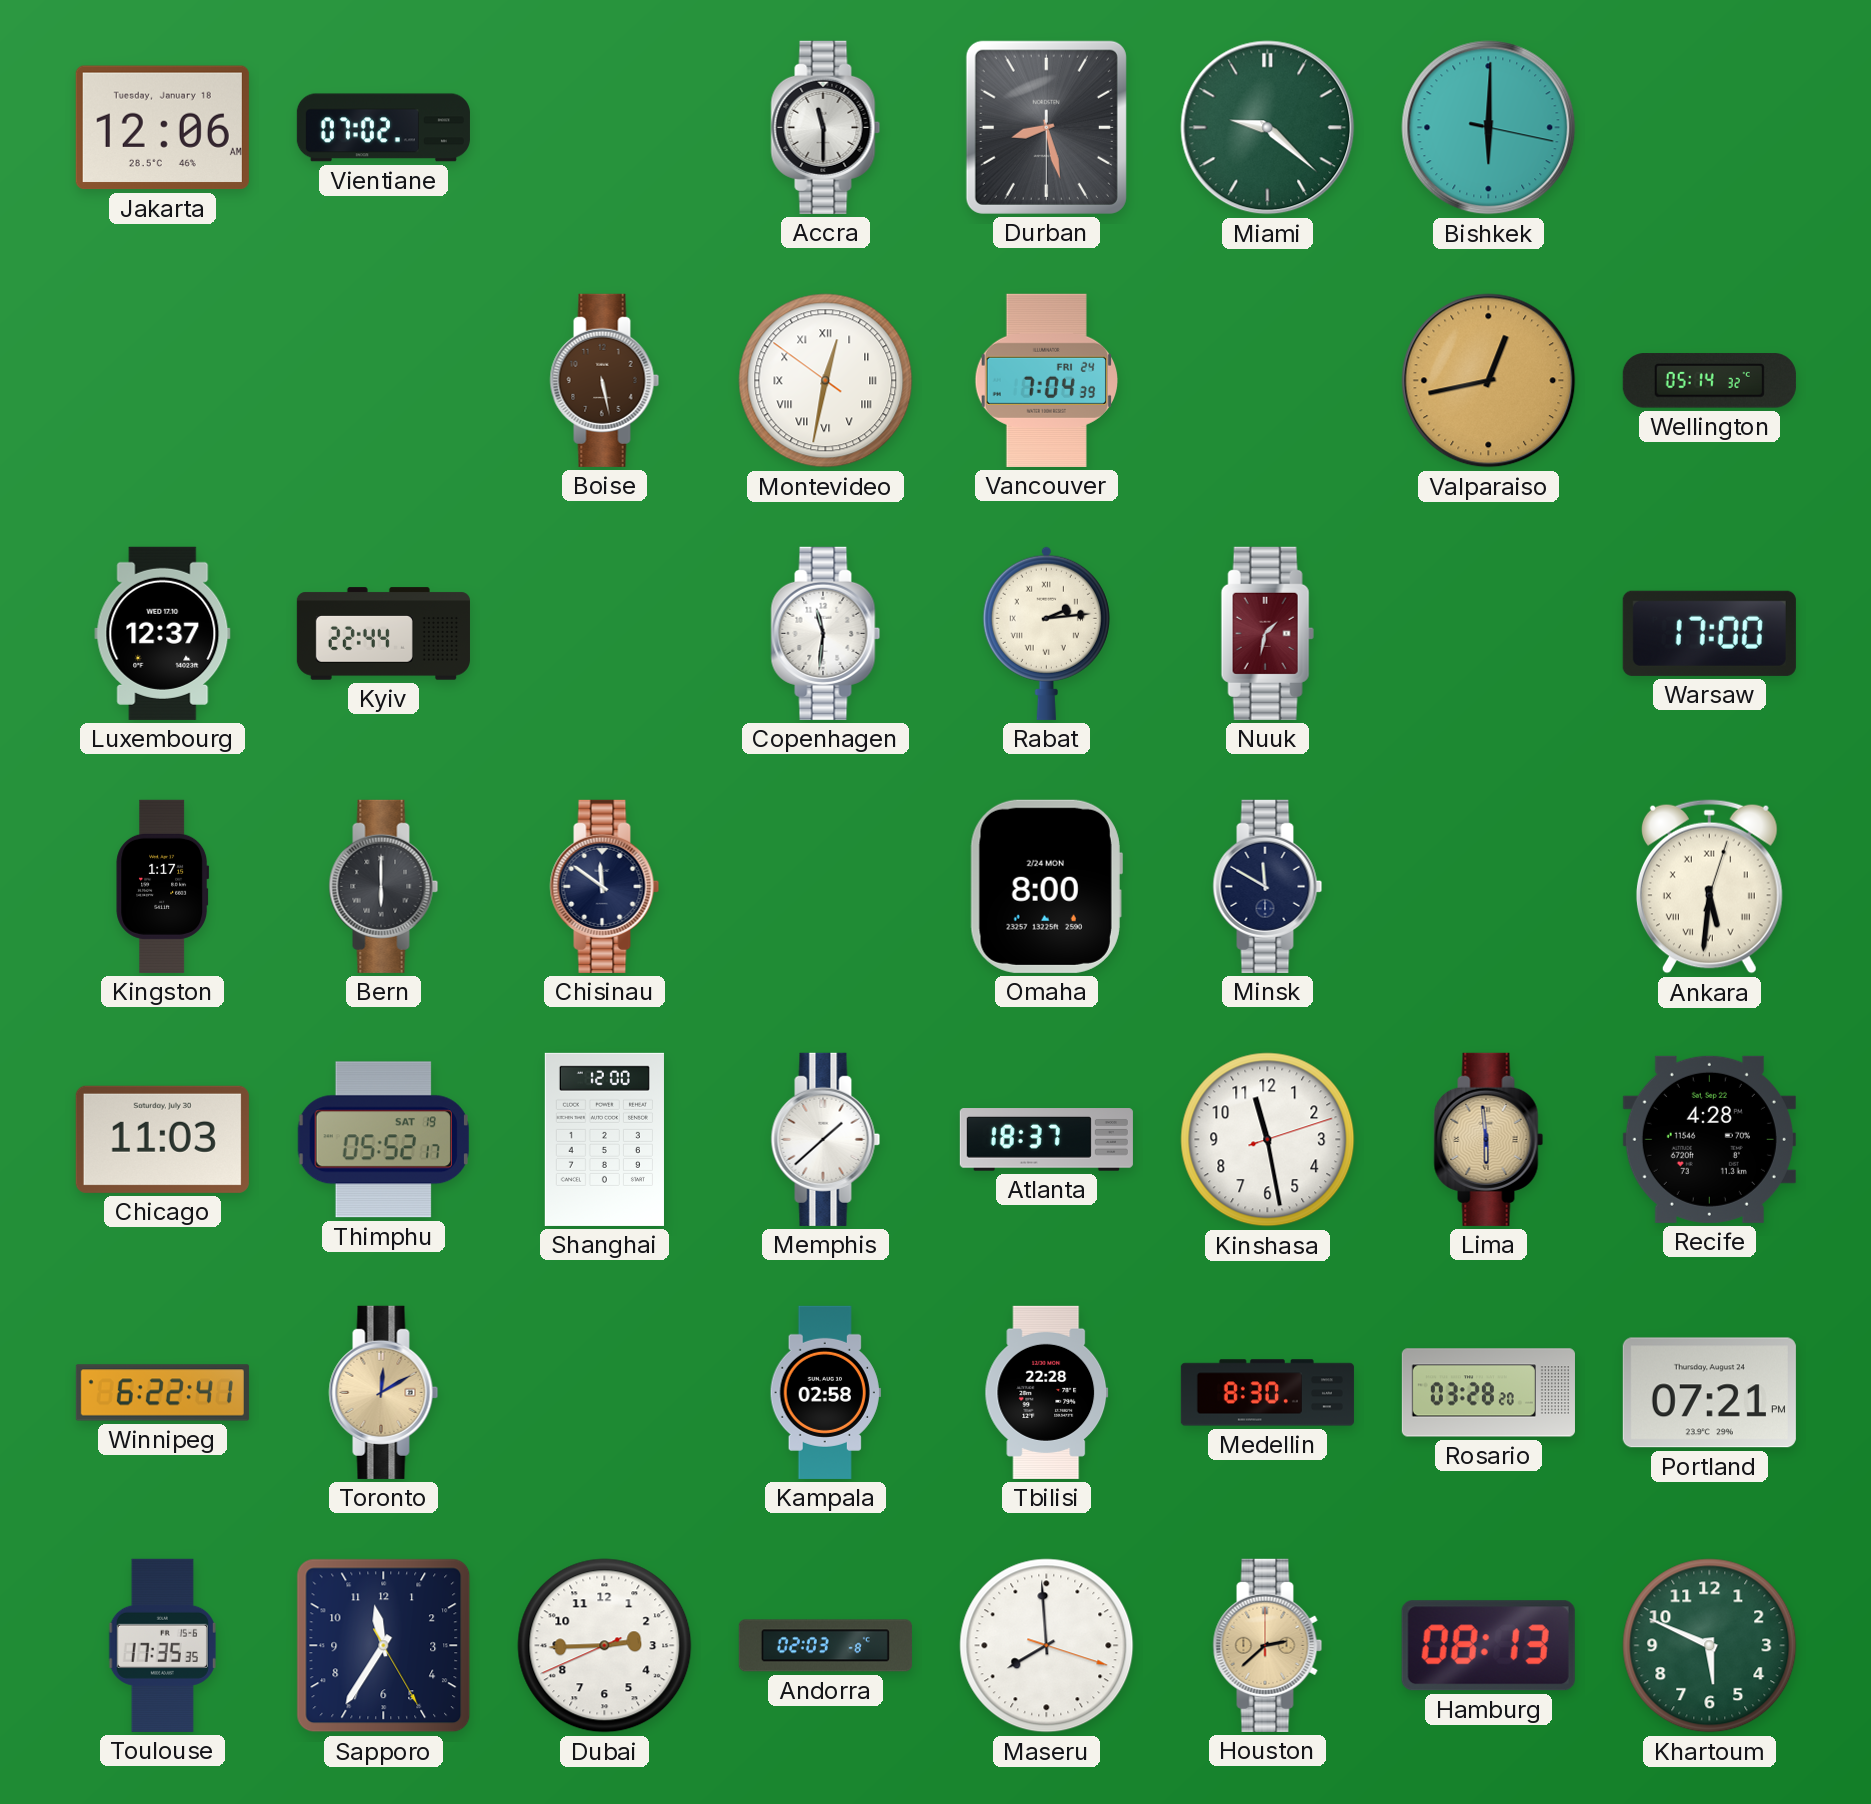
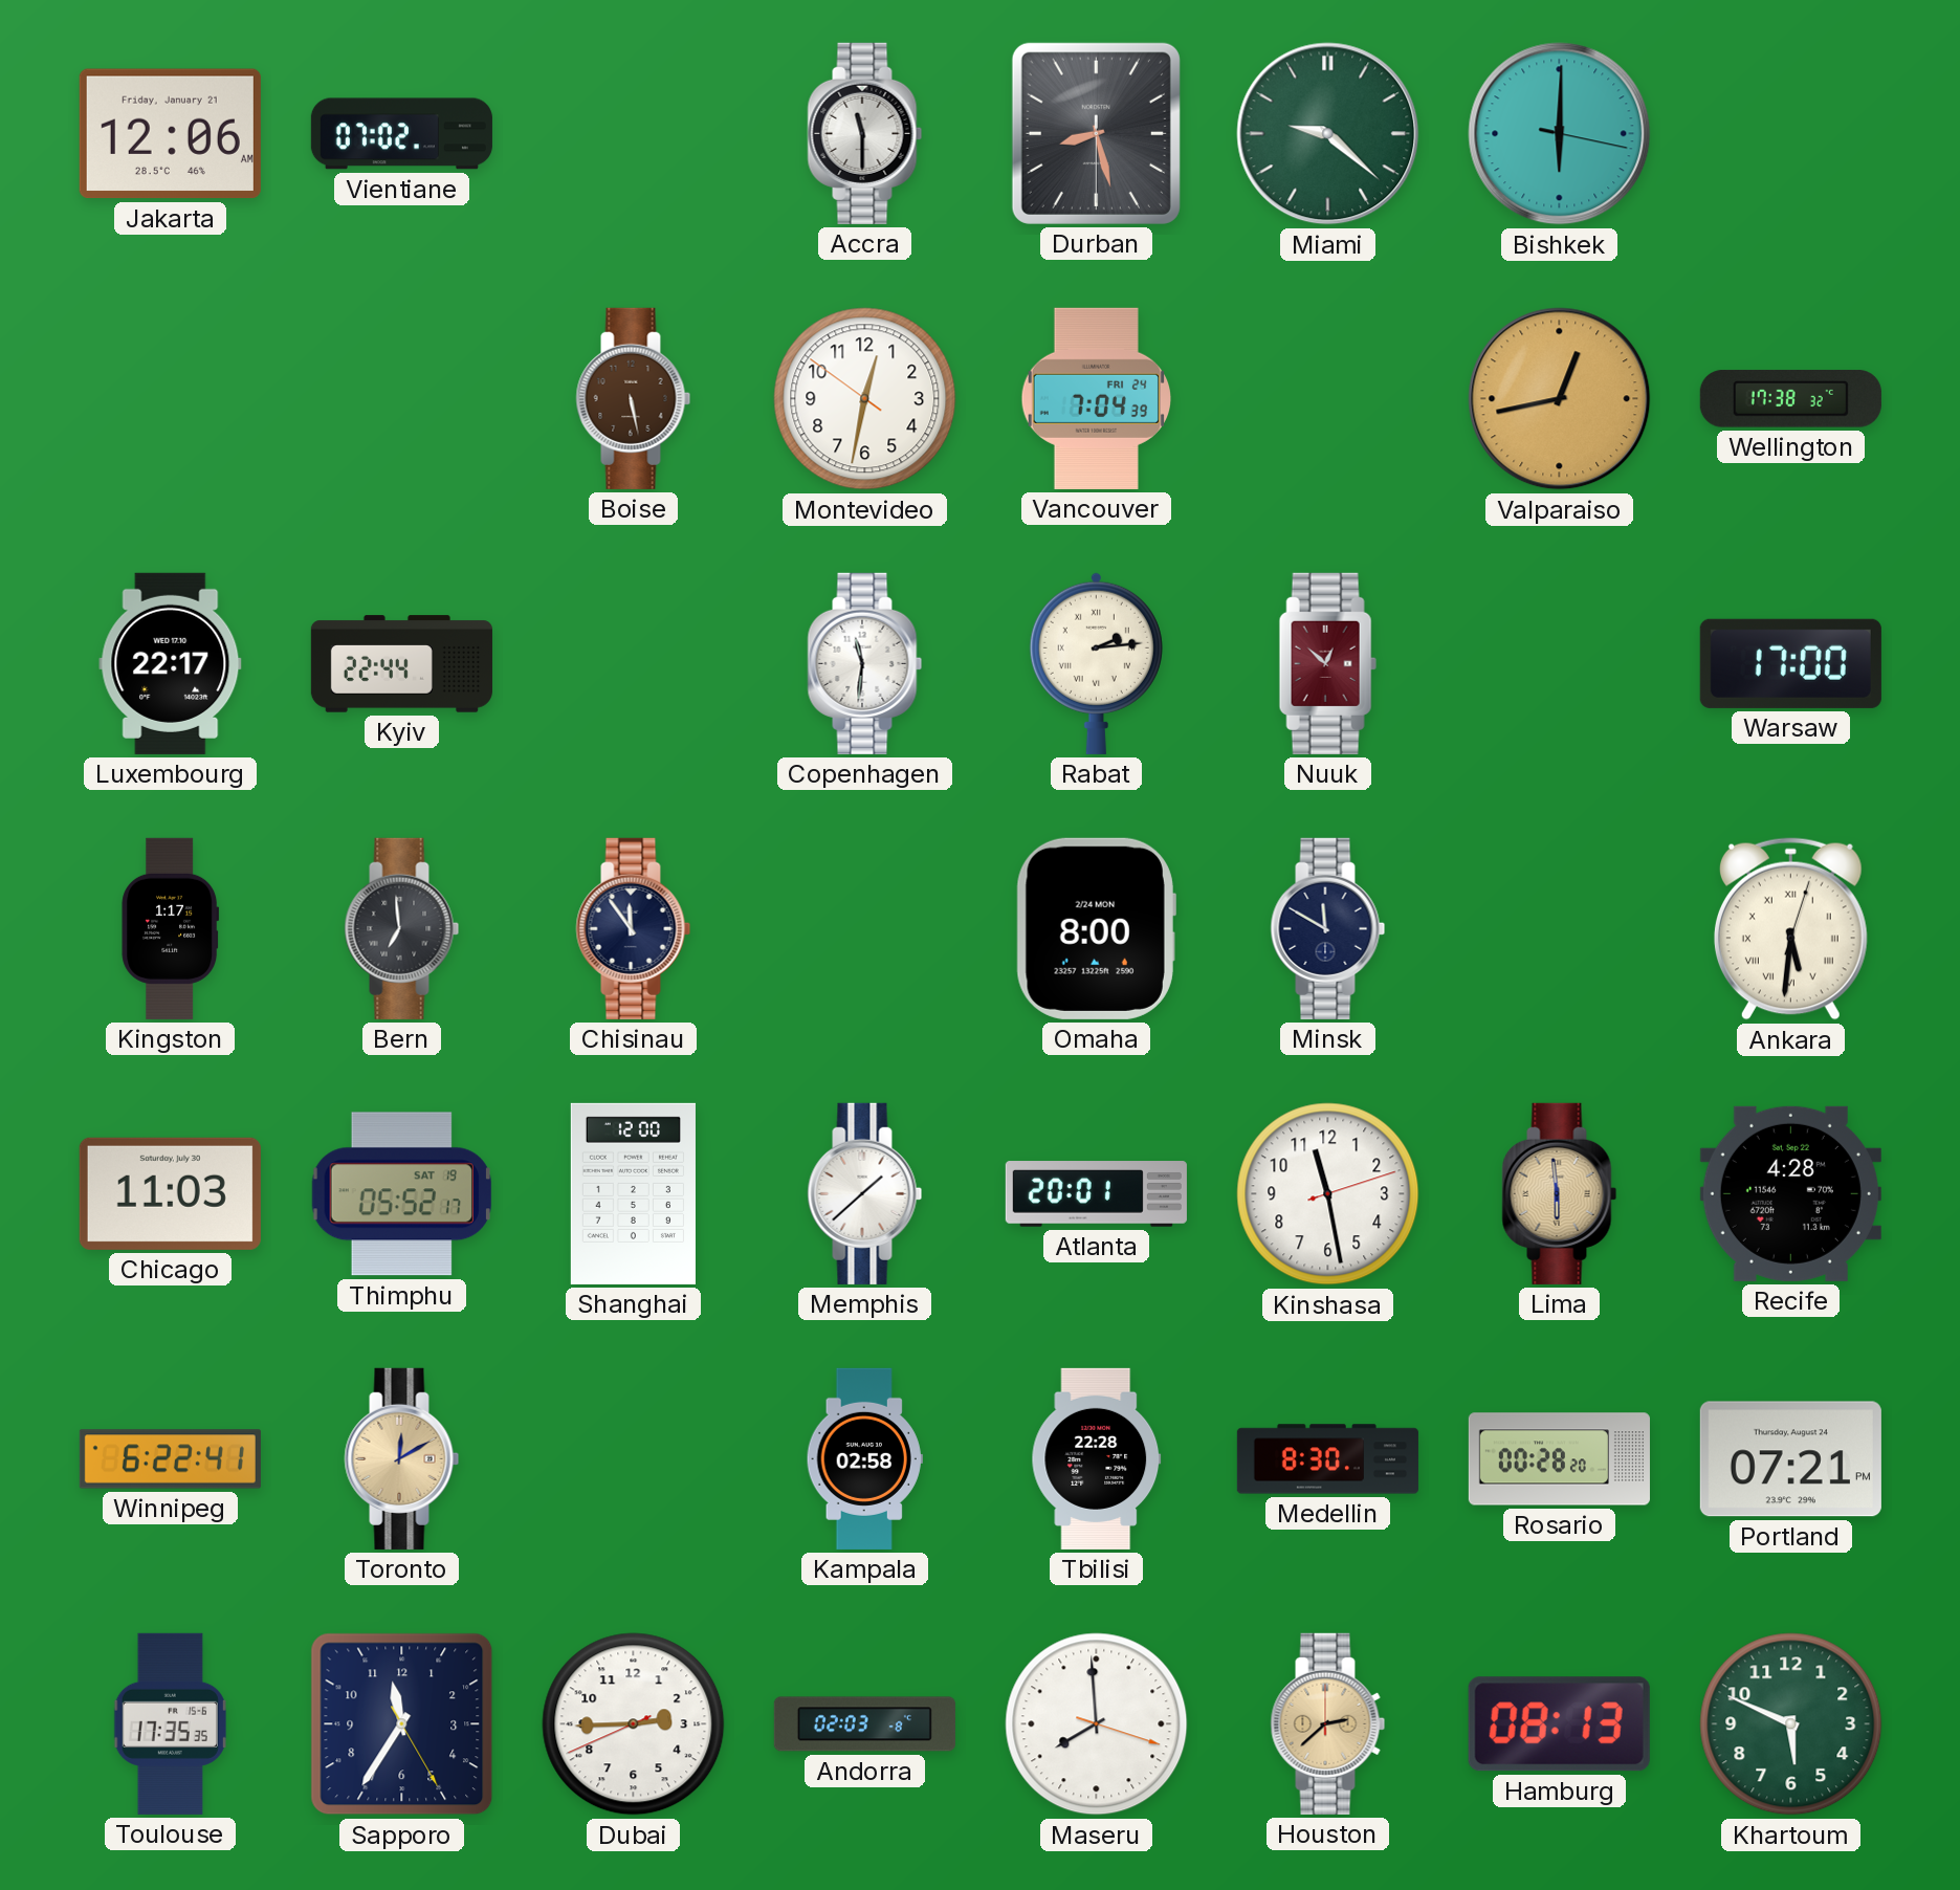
Jakarta date: Tuesday, January 18 -> Friday, January 21 (170, 134)
Montevideo numerals: Roman -> Arabic (865, 399)
Wellington: 05:14 -> 17:38 (1790, 399)
Luxembourg: 12:37 -> 22:17 (171, 663)
Nuuk: 1:32 -> 12:52 (1327, 663)
Bern: 6:00 -> 6:59 (402, 928)
Chisinau: 11:51 -> 11:54 (634, 928)
Atlanta: 18:37 -> 20:01 (1096, 1194)
Rosario: 03:28 -> 00:28 (1559, 1459)
